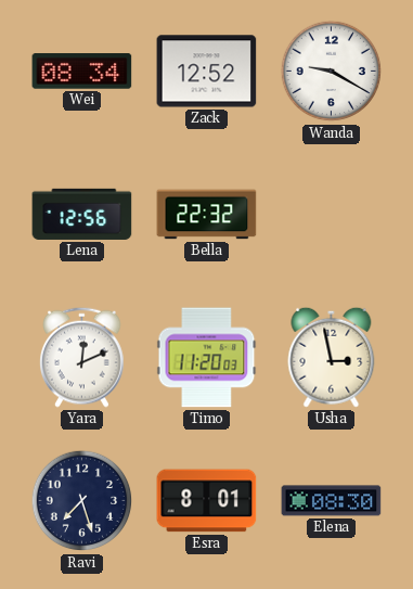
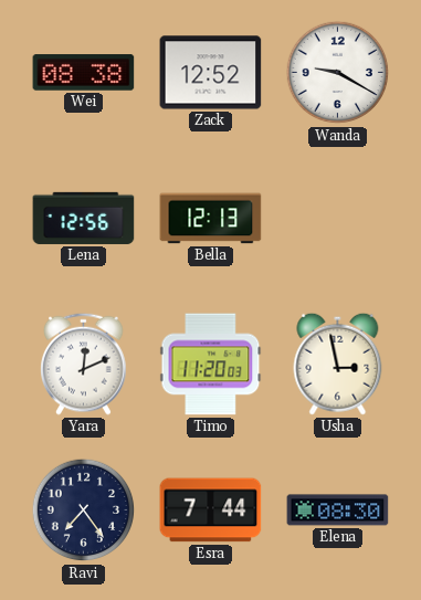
Wei: 08:34 -> 08:38 (84, 73)
Bella: 22:32 -> 12:13 (211, 219)
Ravi: 7:27 -> 7:24 (84, 510)
Esra: 8:01 -> 7:44 (211, 510)
